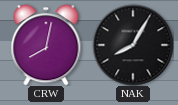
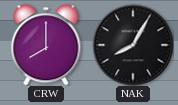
CRW: 8:02 -> 8:00 (46, 45)
